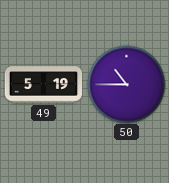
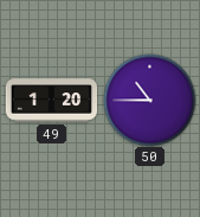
49: 5:19 -> 1:20 (51, 101)
